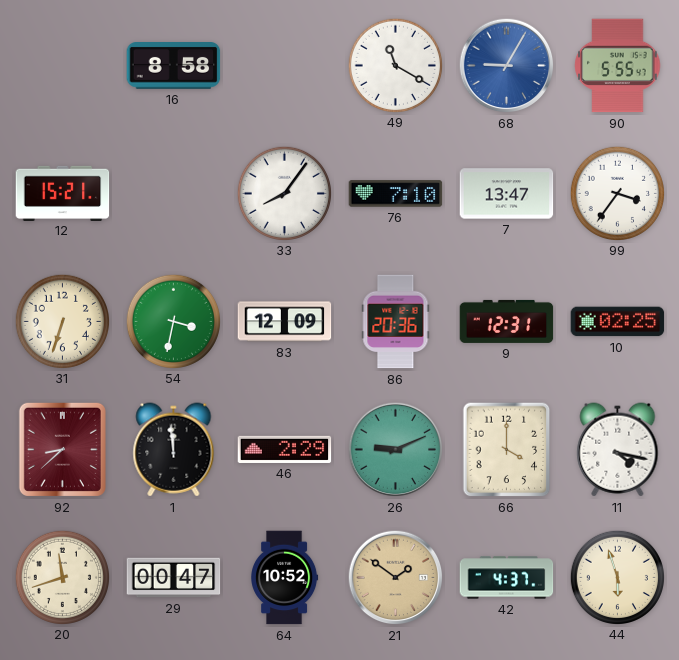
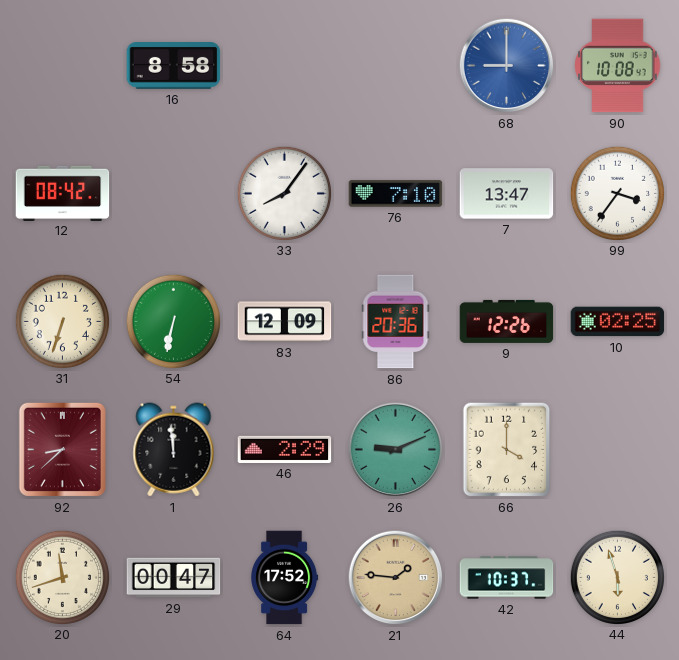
49: 11:20 -> none (395, 65)
68: 9:05 -> 9:00 (507, 66)
90: 5:55 -> 10:08 (618, 66)
12: 15:21 -> 08:42 (63, 193)
54: 3:32 -> 6:32 (173, 321)
9: 12:31 -> 12:26 (507, 321)
11: 4:17 -> none (618, 450)
64: 10:52 -> 17:52 (285, 578)
21: 1:51 -> 1:46 (396, 578)
42: 4:37 -> 10:37 (507, 578)
